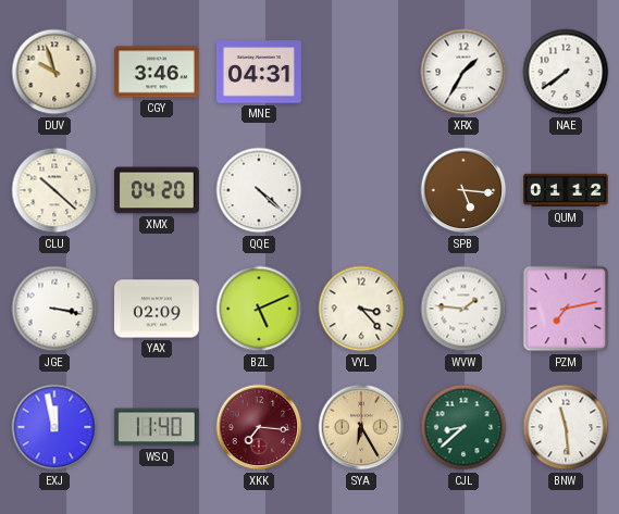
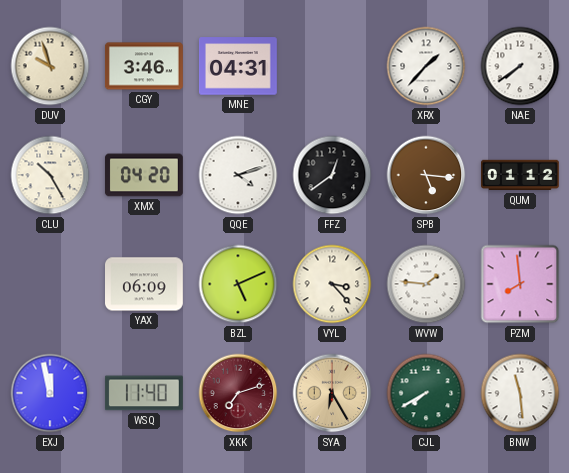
XRX: 1:35 -> 1:37 (426, 66)
CLU: 10:22 -> 10:25 (50, 175)
QQE: 4:22 -> 4:12 (238, 175)
FFZ: none -> 12:39 (332, 175)
JGE: 3:17 -> none (54, 309)
YAX: 02:09 -> 06:09 (145, 284)
PZM: 7:13 -> 7:59 (520, 284)
XKK: 7:16 -> 7:12 (238, 393)
CJL: 8:38 -> 7:40 (426, 393)
